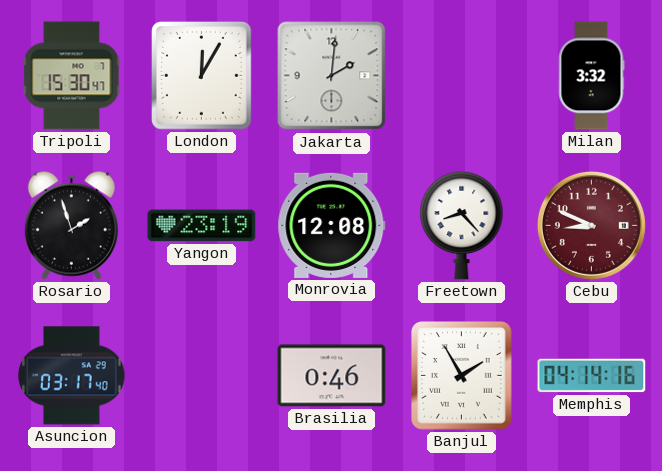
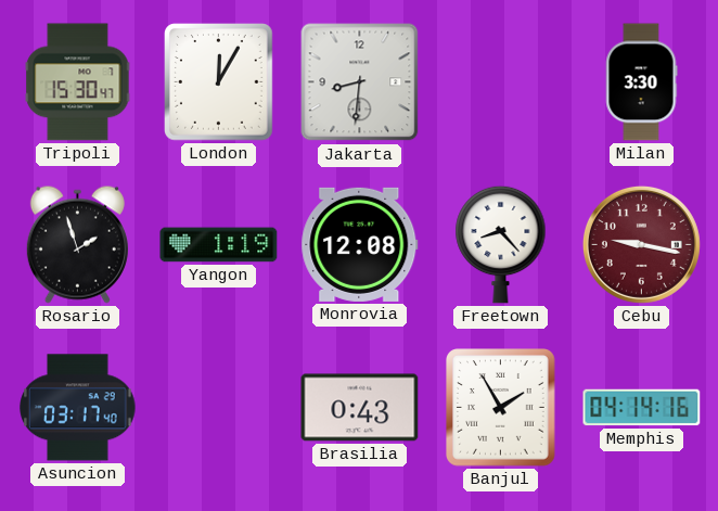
Jakarta: 2:01 -> 8:31 (360, 82)
Milan: 3:32 -> 3:30 (641, 82)
Yangon: 23:19 -> 1:19 (219, 245)
Cebu: 8:49 -> 9:17 (641, 244)
Brasilia: 0:46 -> 0:43 (360, 408)
